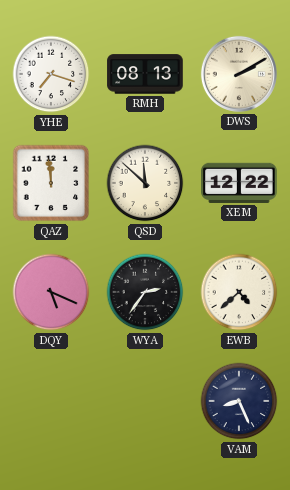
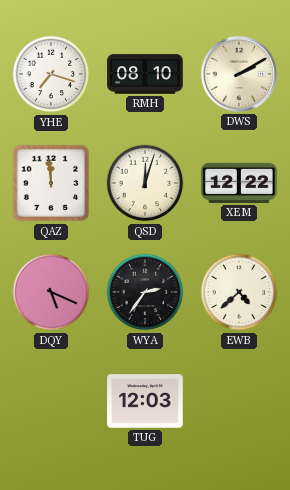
RMH: 08:13 -> 08:10 (145, 74)
QSD: 11:52 -> 12:03 (145, 183)
TUG: none -> 12:03 (145, 401)
VAM: 8:26 -> none (239, 401)
